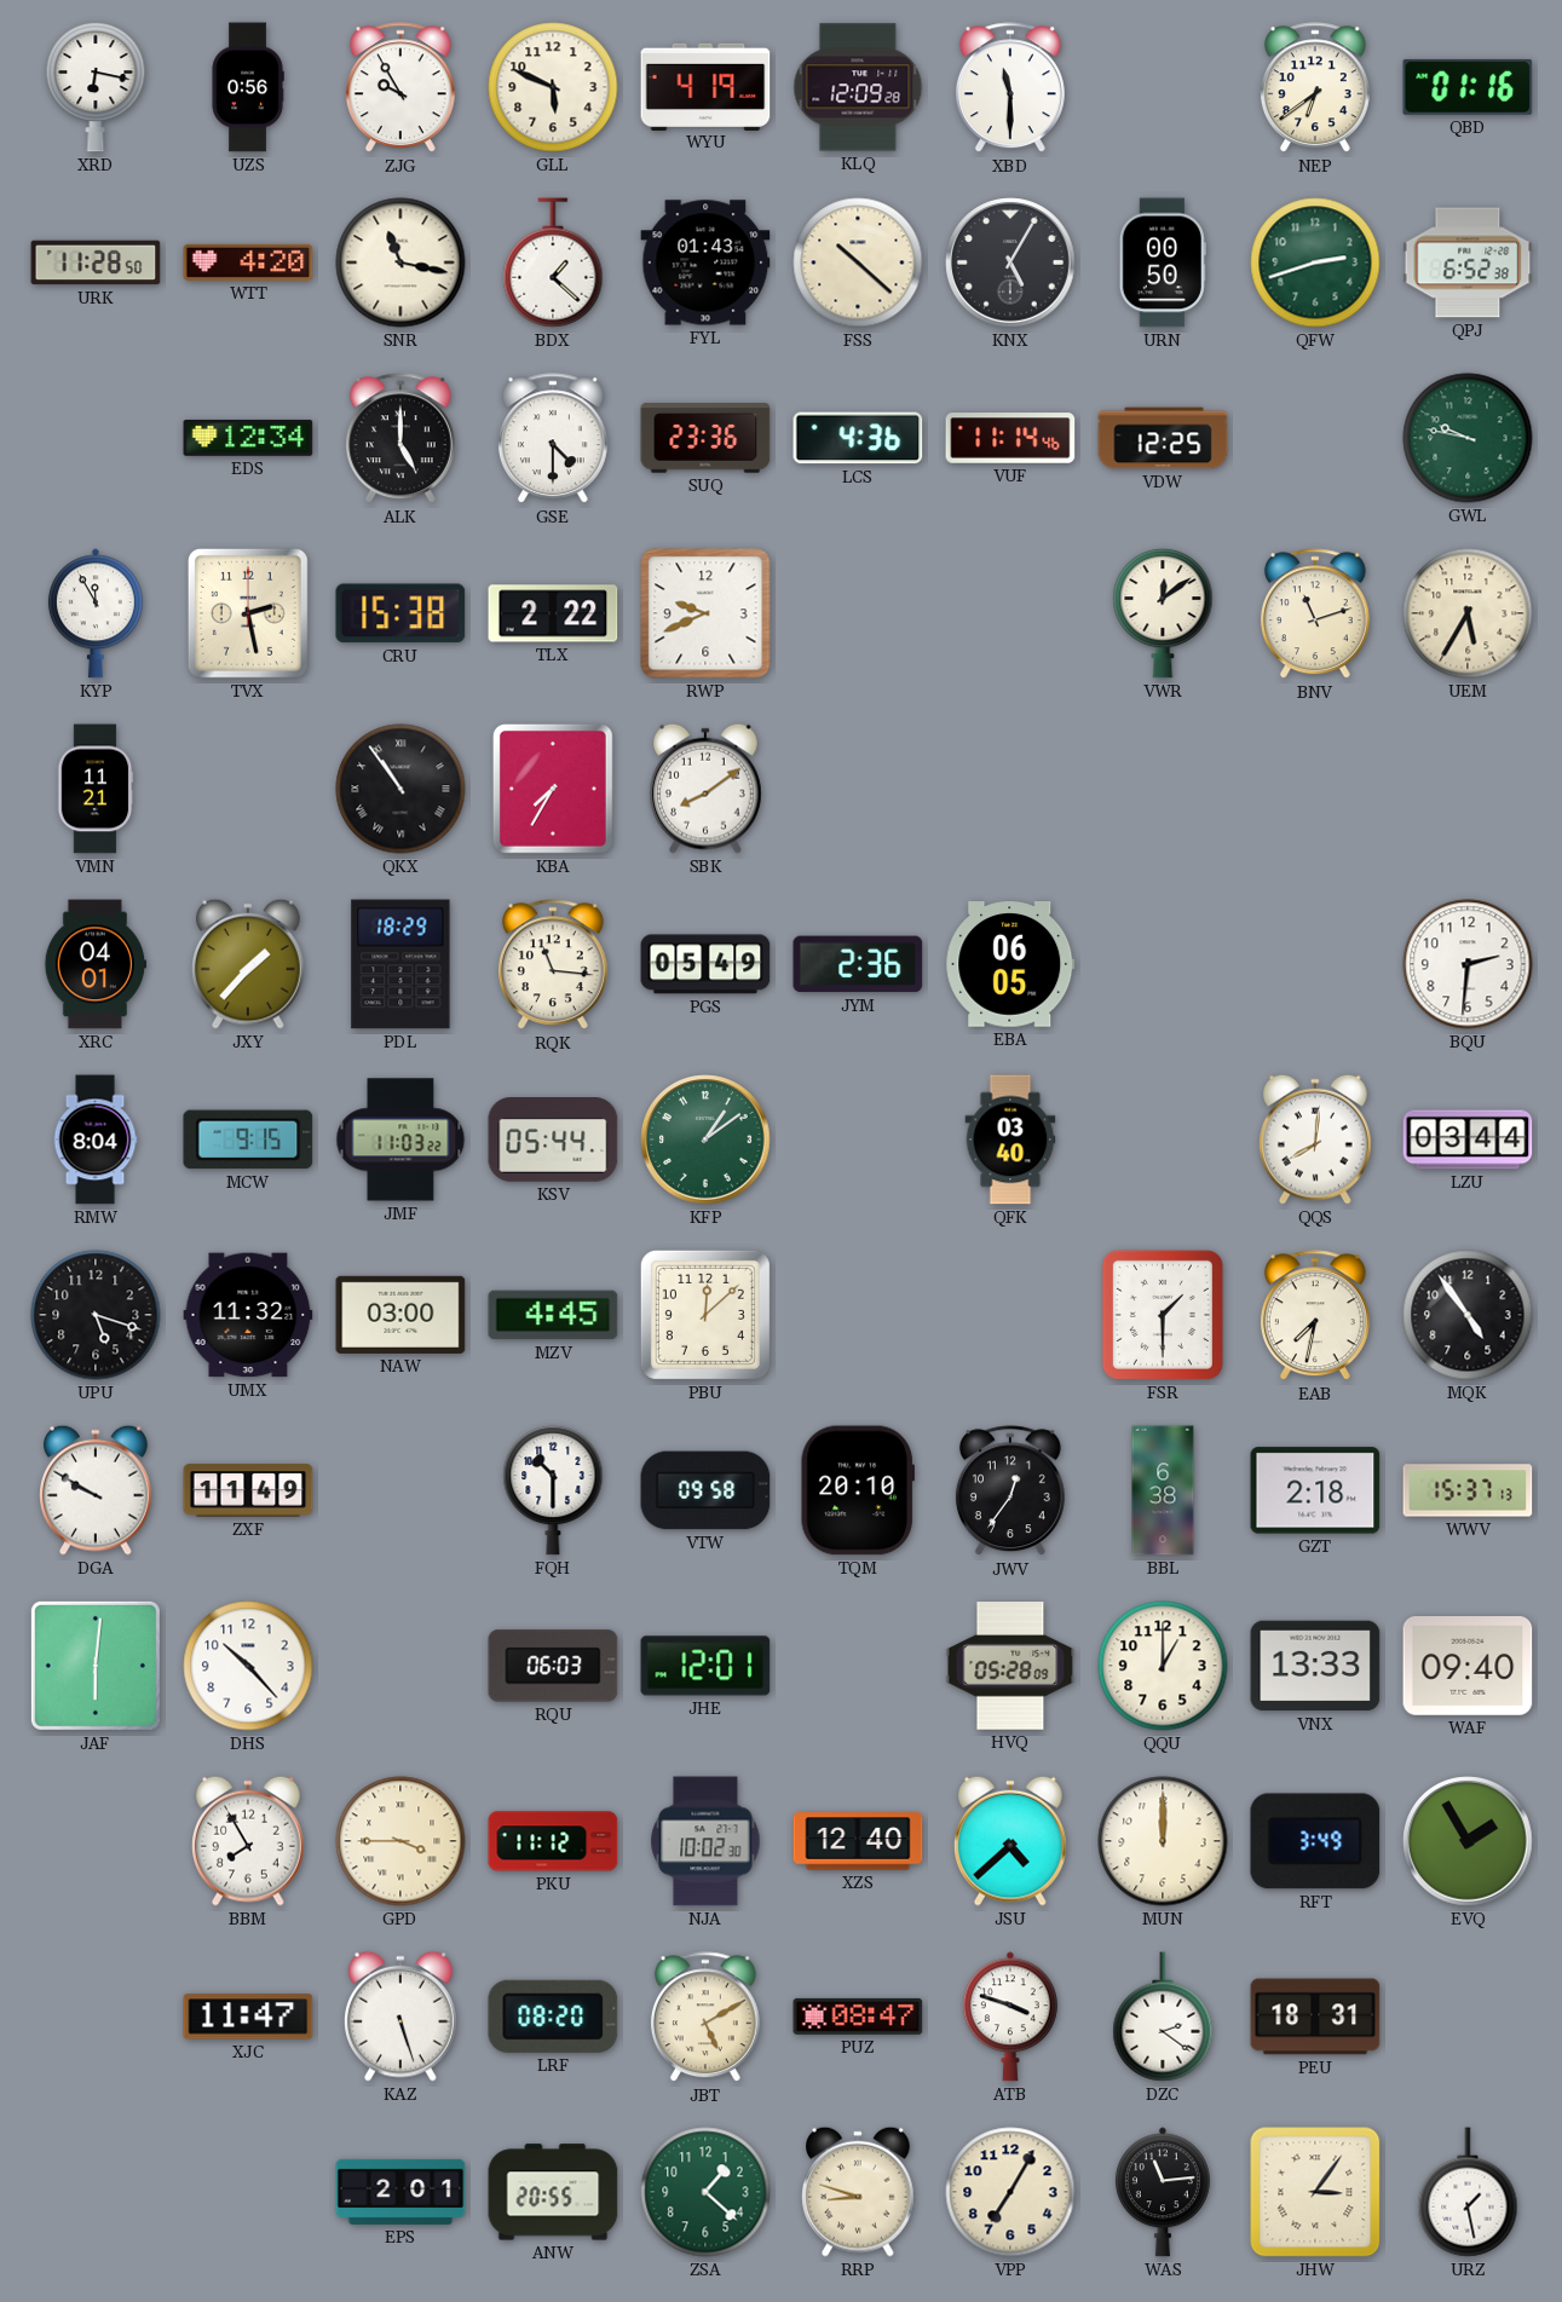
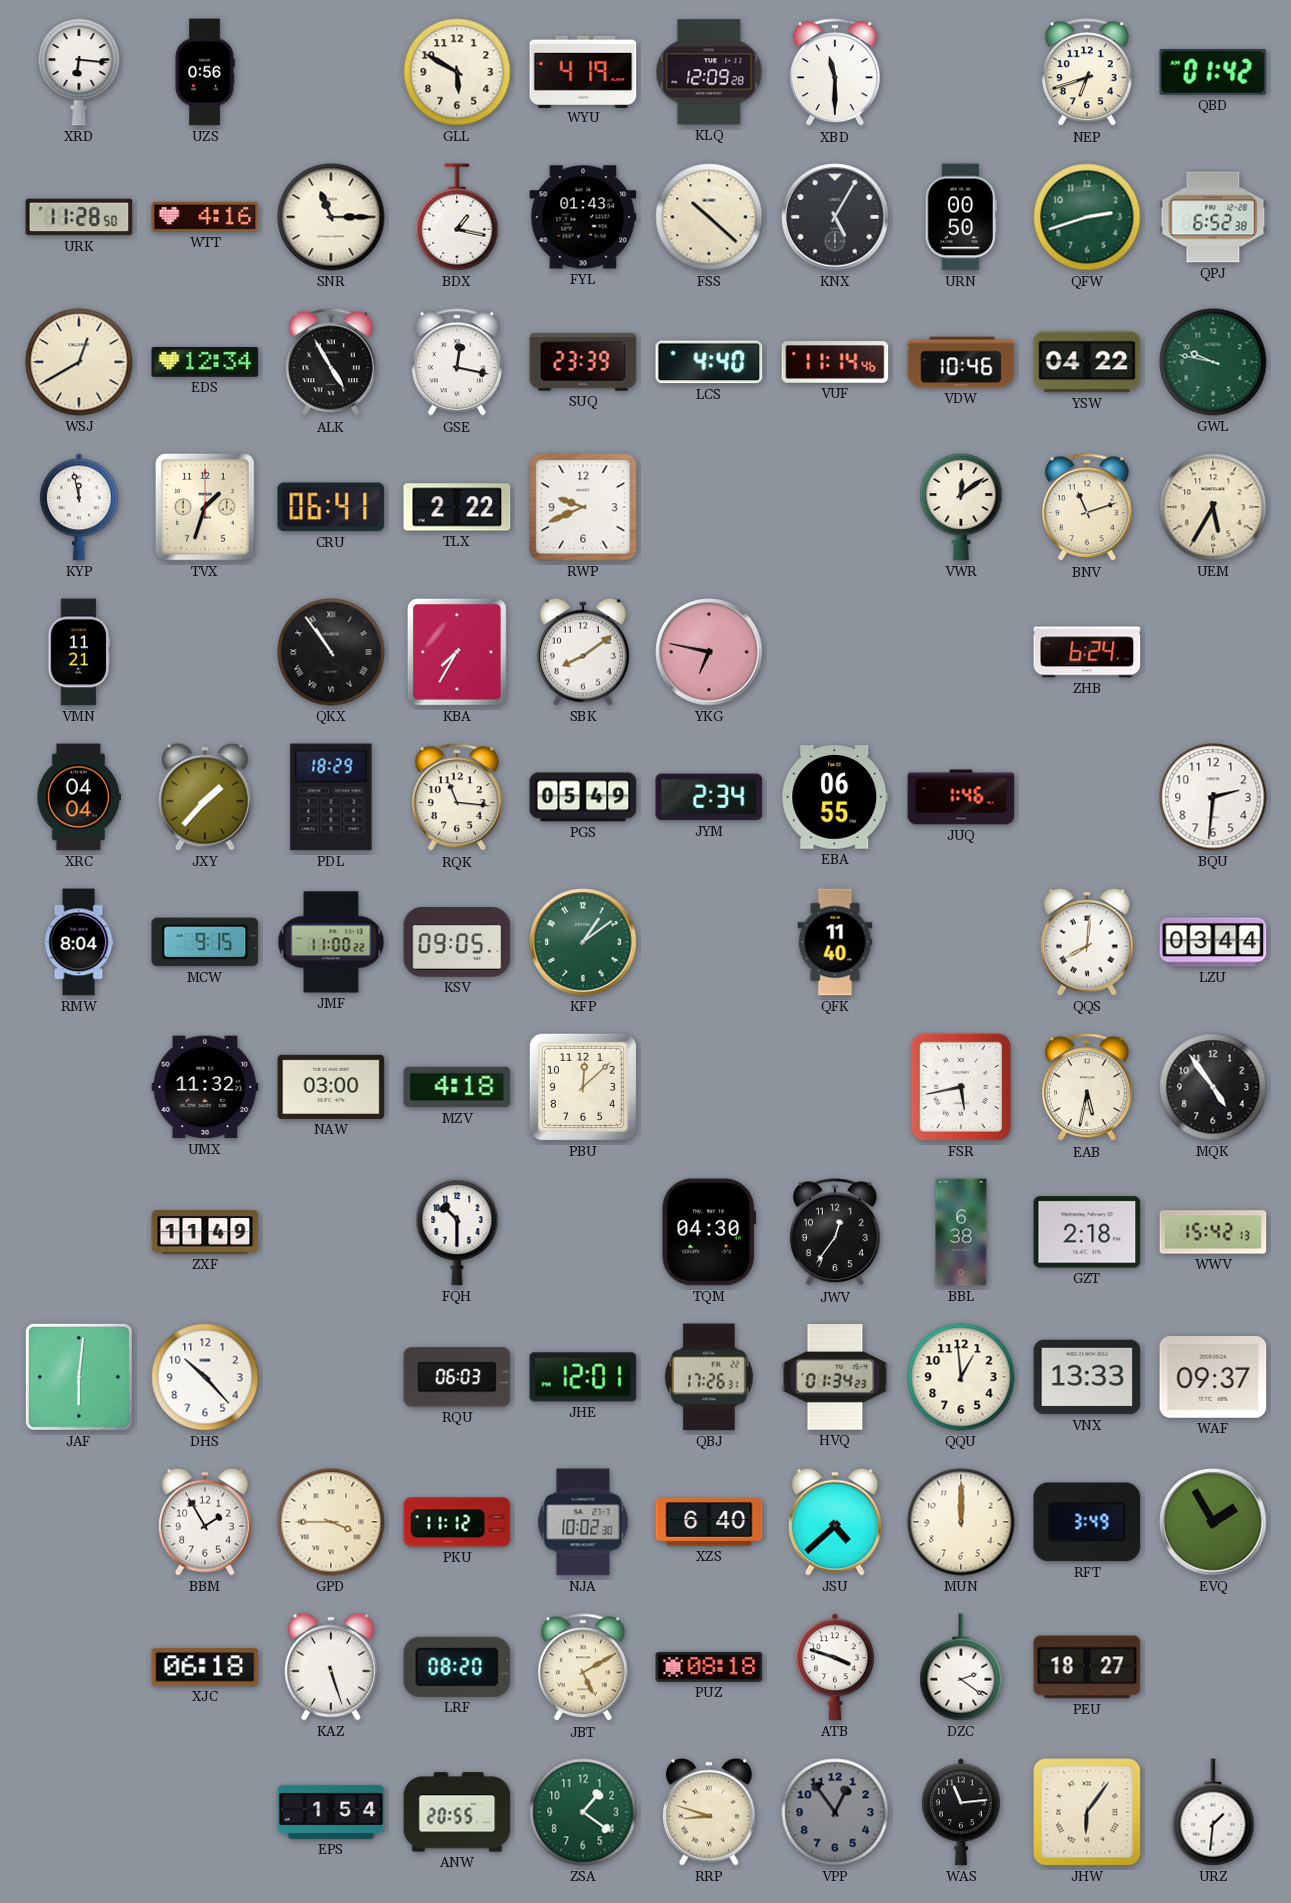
XRD: 6:17 -> 6:16 (79, 72)
ZJG: 9:55 -> none (400, 88)
GLL: 5:49 -> 5:50 (457, 72)
NEP: 6:39 -> 6:42 (1087, 73)
QBD: 01:16 -> 01:42 (1213, 72)
WTT: 4:20 -> 4:16 (205, 217)
SNR: 11:17 -> 11:15 (331, 217)
BDX: 1:22 -> 1:17 (457, 217)
WSJ: none -> 12:40 (79, 362)
ALK: 5:00 -> 4:55 (331, 363)
GSE: 4:30 -> 12:17 (457, 363)
SUQ: 23:36 -> 23:39 (583, 362)
LCS: 4:36 -> 4:40 (709, 362)
VDW: 12:25 -> 10:46 (961, 362)
YSW: none -> 04:22 (1087, 362)
KYP: 11:55 -> 11:58 (79, 507)
TVX: 2:28 -> 1:33 (205, 507)
CRU: 15:38 -> 06:41 (331, 507)
YKG: none -> 6:47 (709, 652)
ZHB: none -> 6:24 (1087, 652)
XRC: 04:01 -> 04:04 (78, 797)
JYM: 2:36 -> 2:34 (709, 797)
EBA: 06:05 -> 06:55 (835, 797)
JUQ: none -> 1:46 (961, 797)
JMF: 11:03 -> 11:00 (331, 942)
KSV: 05:44 -> 09:05 (457, 943)
QFK: 03:40 -> 11:40 (835, 942)
UPU: 5:18 -> none (96, 1315)
MZV: 4:45 -> 4:18 (457, 1087)
FSR: 1:30 -> 5:43 (961, 1087)
EAB: 7:32 -> 5:32 (1087, 1088)
DGA: 9:50 -> none (97, 1490)
VTW: 09:58 -> none (705, 1490)
TQM: 20:10 -> 04:30 (709, 1232)
WWV: 15:37 -> 15:42 (1213, 1232)
QBJ: none -> 17:26 (709, 1377)
HVQ: 05:28 -> 01:34 (835, 1377)
QQU: 1:00 -> 12:59 (961, 1377)
WAF: 09:40 -> 09:37 (1213, 1378)
BBM: 7:55 -> 1:55 (206, 1522)
XZS: 12:40 -> 6:40 (709, 1522)
XJC: 11:47 -> 06:18 (205, 1667)
PUZ: 08:47 -> 08:18 (709, 1667)
PEU: 18:31 -> 18:27 (1087, 1667)
EPS: 2:01 -> 1:54 (331, 1812)
ZSA: 1:22 -> 1:21 (583, 1812)
VPP: 7:05 -> 12:54 (835, 1812)
VPP dial: cream -> grey (835, 1812)
JHW: 3:06 -> 6:06 (1087, 1812)
URZ: 1:28 -> 1:31 (1213, 1812)
